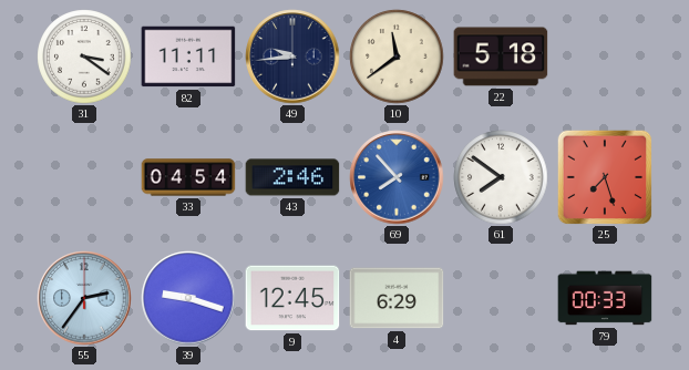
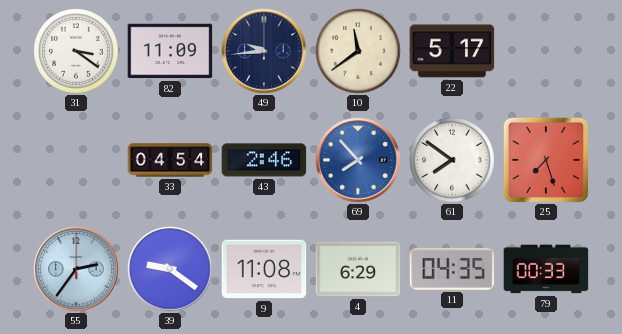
82: 11:11 -> 11:09 (170, 51)
22: 5:18 -> 5:17 (452, 51)
39: 9:18 -> 9:21 (170, 269)
9: 12:45 -> 11:08 (264, 269)
11: none -> 04:35 (452, 269)
